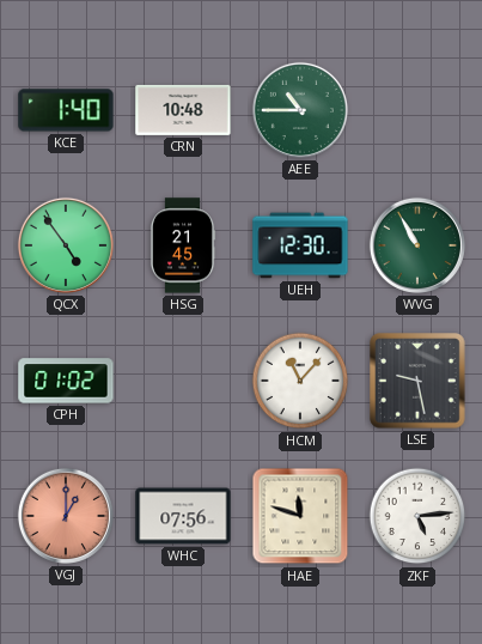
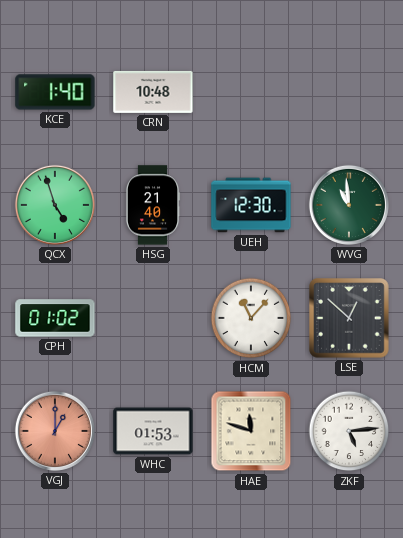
AEE: 10:45 -> none (300, 110)
QCX: 4:54 -> 4:57 (55, 205)
HSG: 21:45 -> 21:40 (153, 205)
WVG: 10:55 -> 10:59 (349, 205)
LSE: 9:28 -> 12:52 (349, 318)
WHC: 07:56 -> 01:53 (153, 431)
